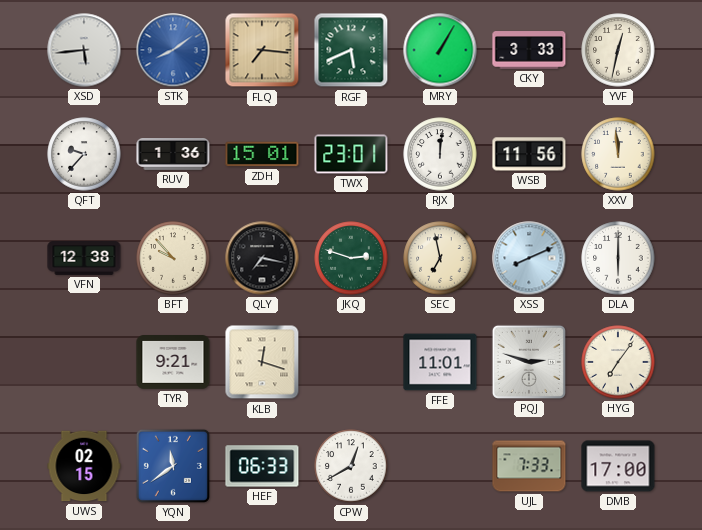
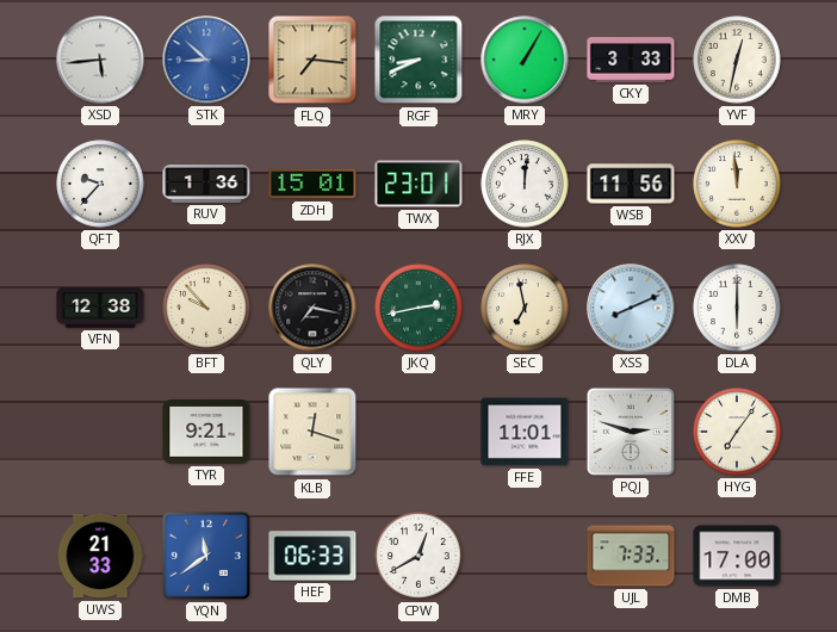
STK: 8:09 -> 8:52 (206, 60)
RGF: 5:41 -> 8:41 (418, 60)
JKQ: 2:48 -> 2:43 (418, 308)
UWS: 02:15 -> 21:33 (100, 556)
